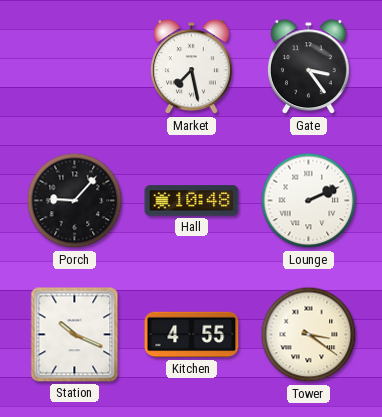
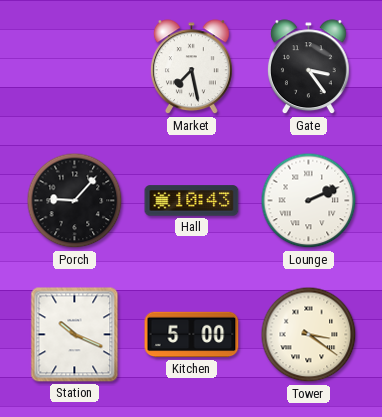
Hall: 10:48 -> 10:43 (192, 201)
Kitchen: 4:55 -> 5:00 (192, 335)
